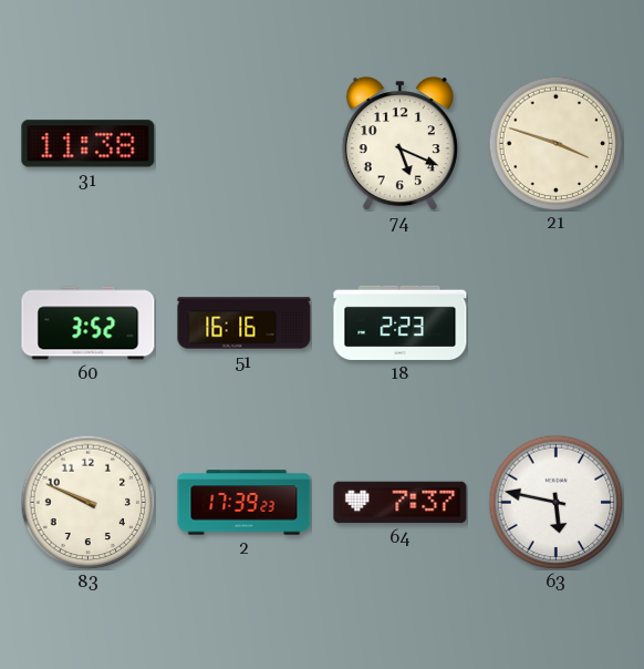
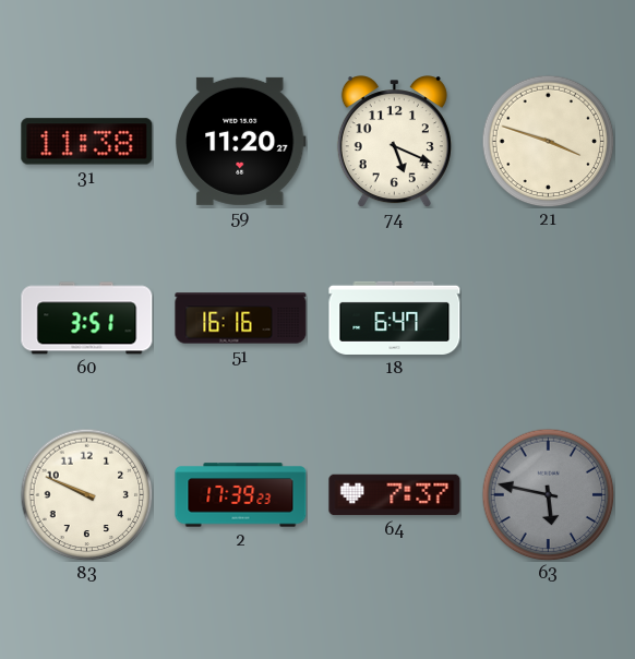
59: none -> 11:20 (240, 141)
60: 3:52 -> 3:51 (87, 319)
18: 2:23 -> 6:47 (395, 317)
63 dial: white -> grey (548, 494)
